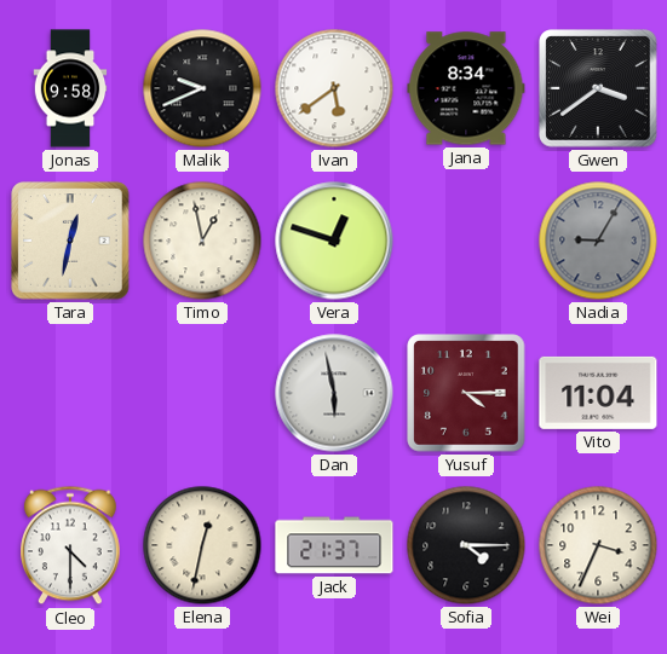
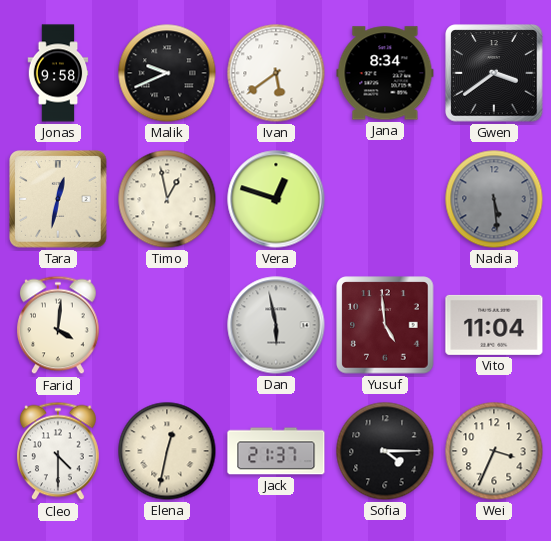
Nadia: 9:05 -> 5:29 (494, 199)
Farid: none -> 4:01 (59, 325)
Yusuf: 4:15 -> 4:59 (385, 325)
